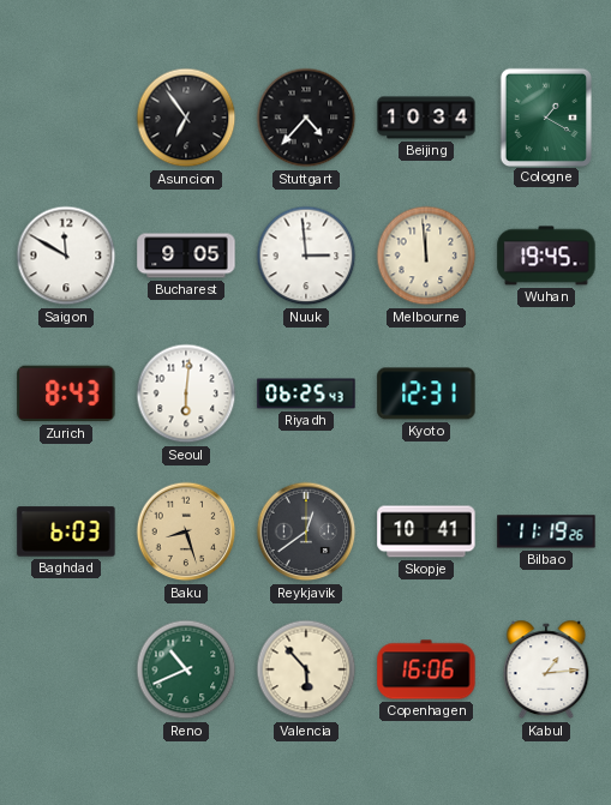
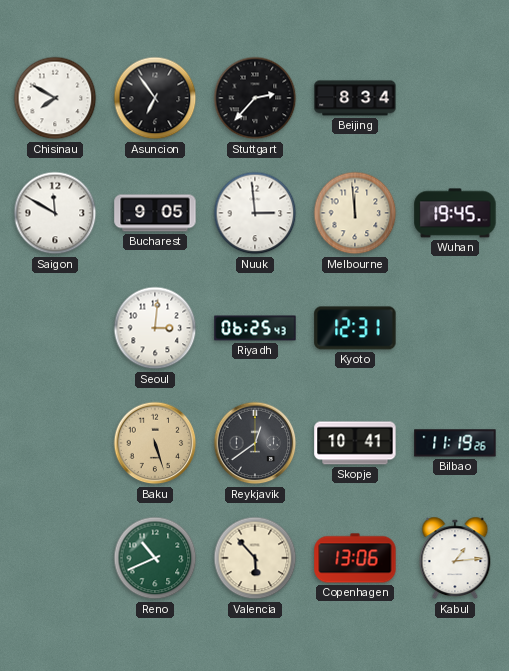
Chisinau: none -> 7:50 (55, 98)
Stuttgart: 4:37 -> 2:37 (255, 98)
Beijing: 10:34 -> 8:34 (355, 98)
Cologne: 1:20 -> none (545, 116)
Zurich: 8:43 -> none (66, 394)
Seoul: 6:01 -> 3:01 (155, 328)
Baghdad: 6:03 -> none (66, 531)
Baku: 8:27 -> 5:27 (155, 443)
Copenhagen: 16:06 -> 13:06 (355, 558)
